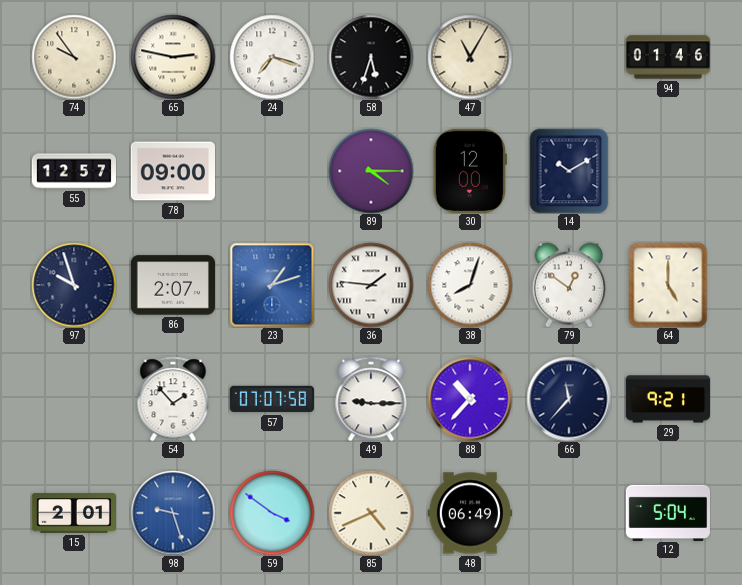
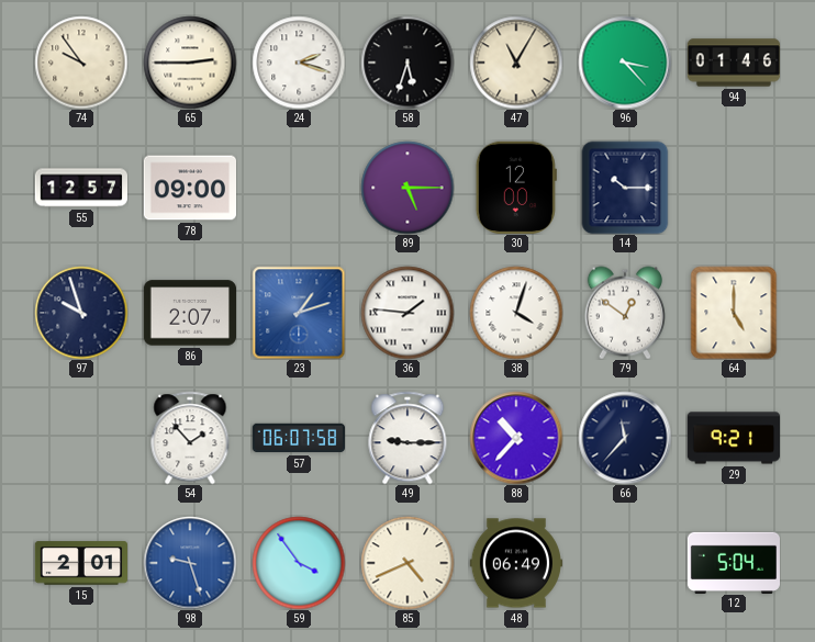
65: 2:47 -> 2:45 (190, 63)
24: 7:18 -> 2:18 (299, 63)
96: none -> 3:23 (625, 63)
89: 4:15 -> 5:15 (407, 188)
14: 10:10 -> 10:15 (625, 188)
38: 8:03 -> 4:03 (516, 313)
57: 07:07 -> 06:07 (298, 438)
59: 3:51 -> 3:54 (299, 563)
